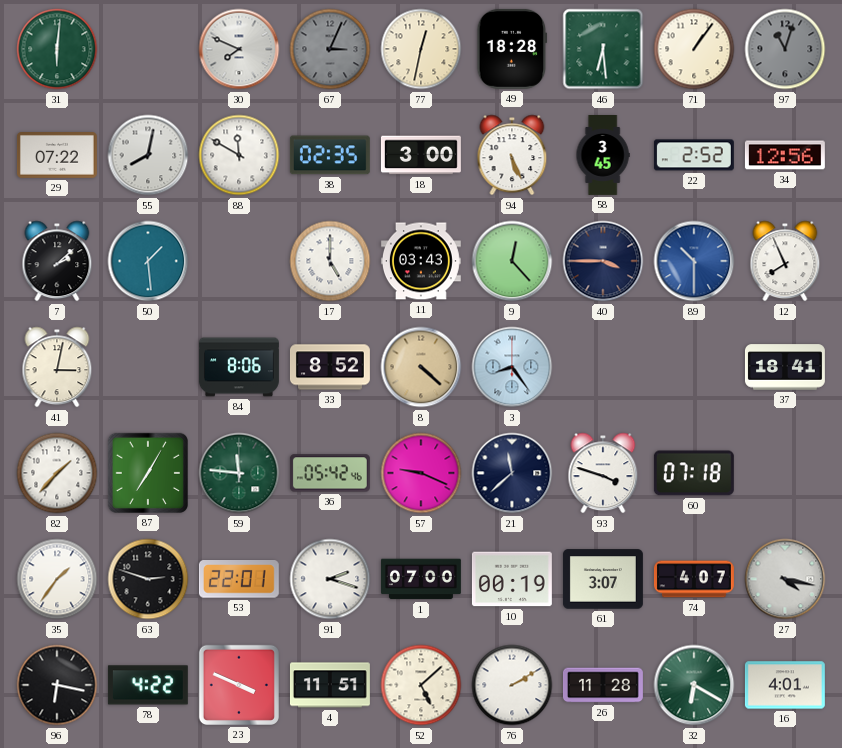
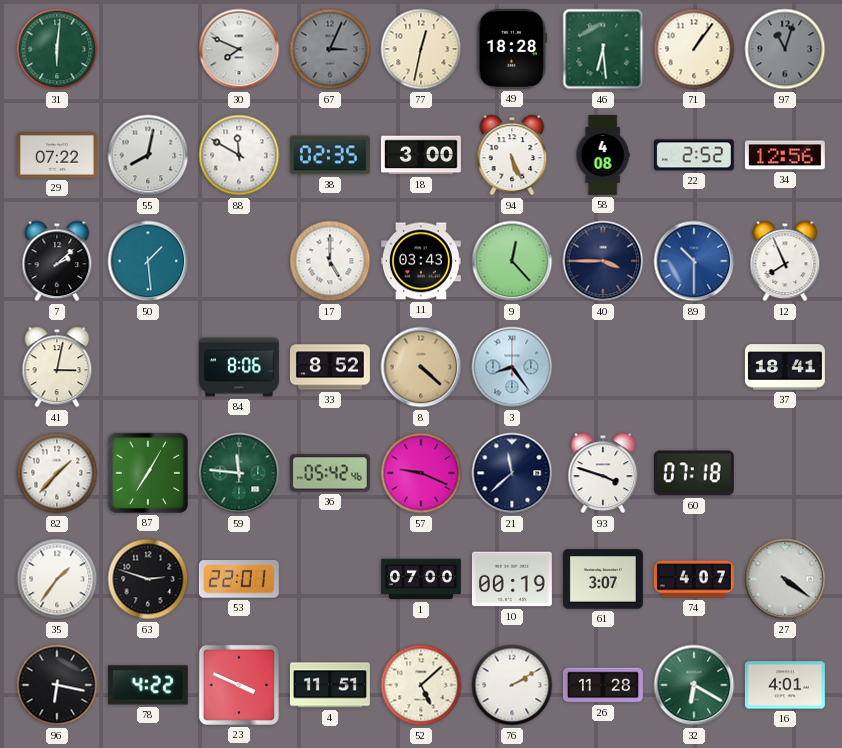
58: 3:45 -> 4:08 (603, 156)
91: 2:18 -> none (330, 579)
27: 4:17 -> 4:21 (785, 579)
